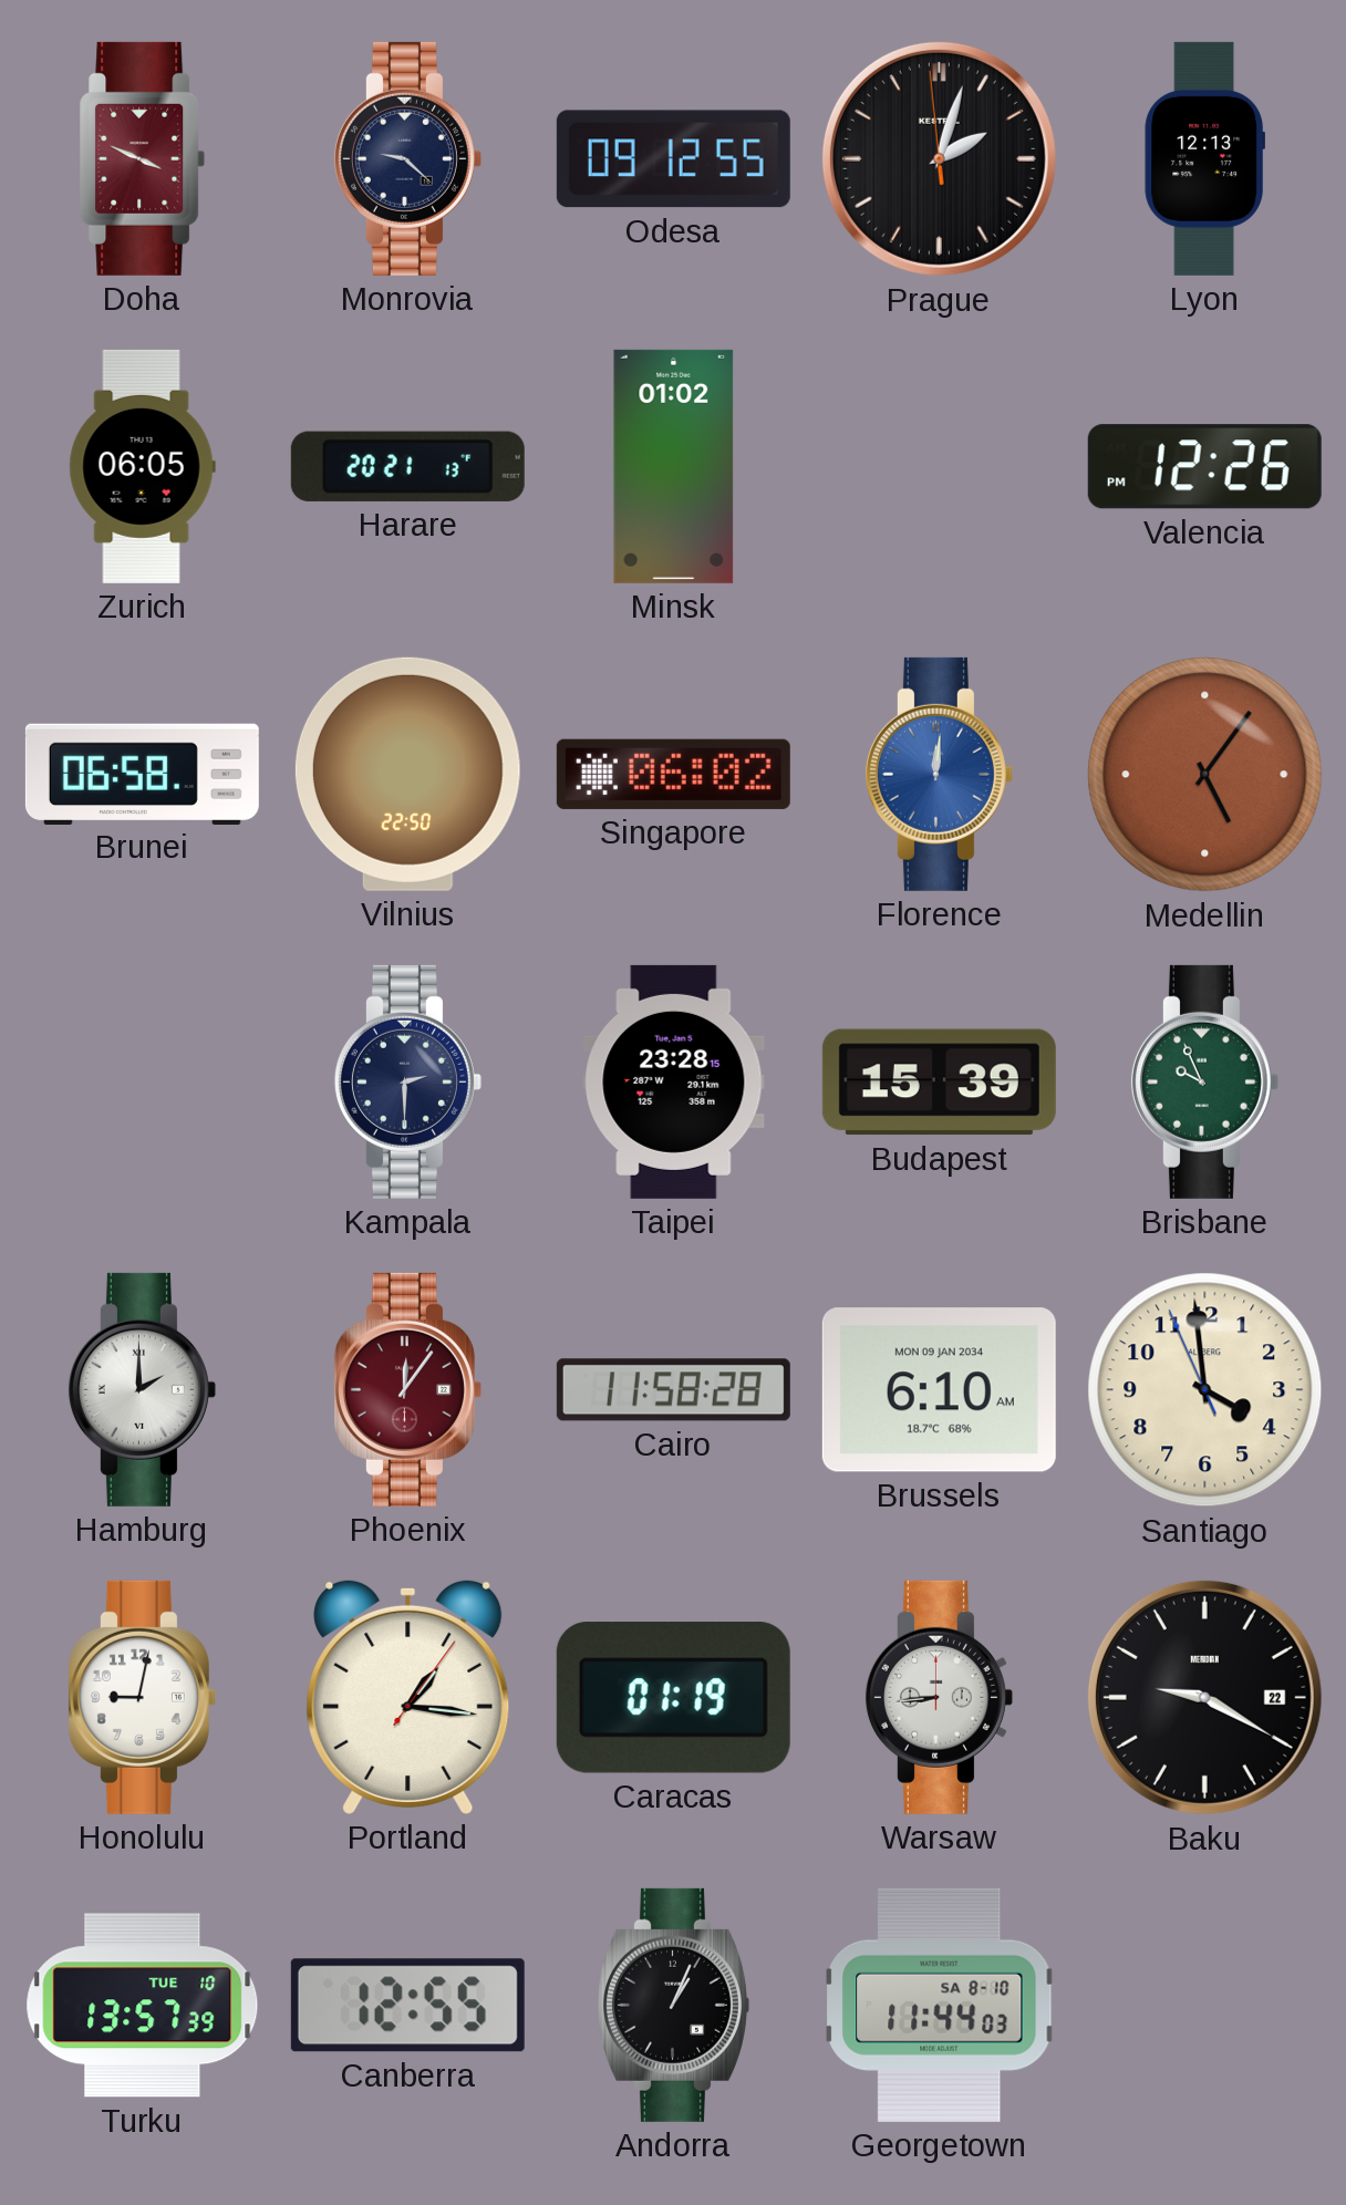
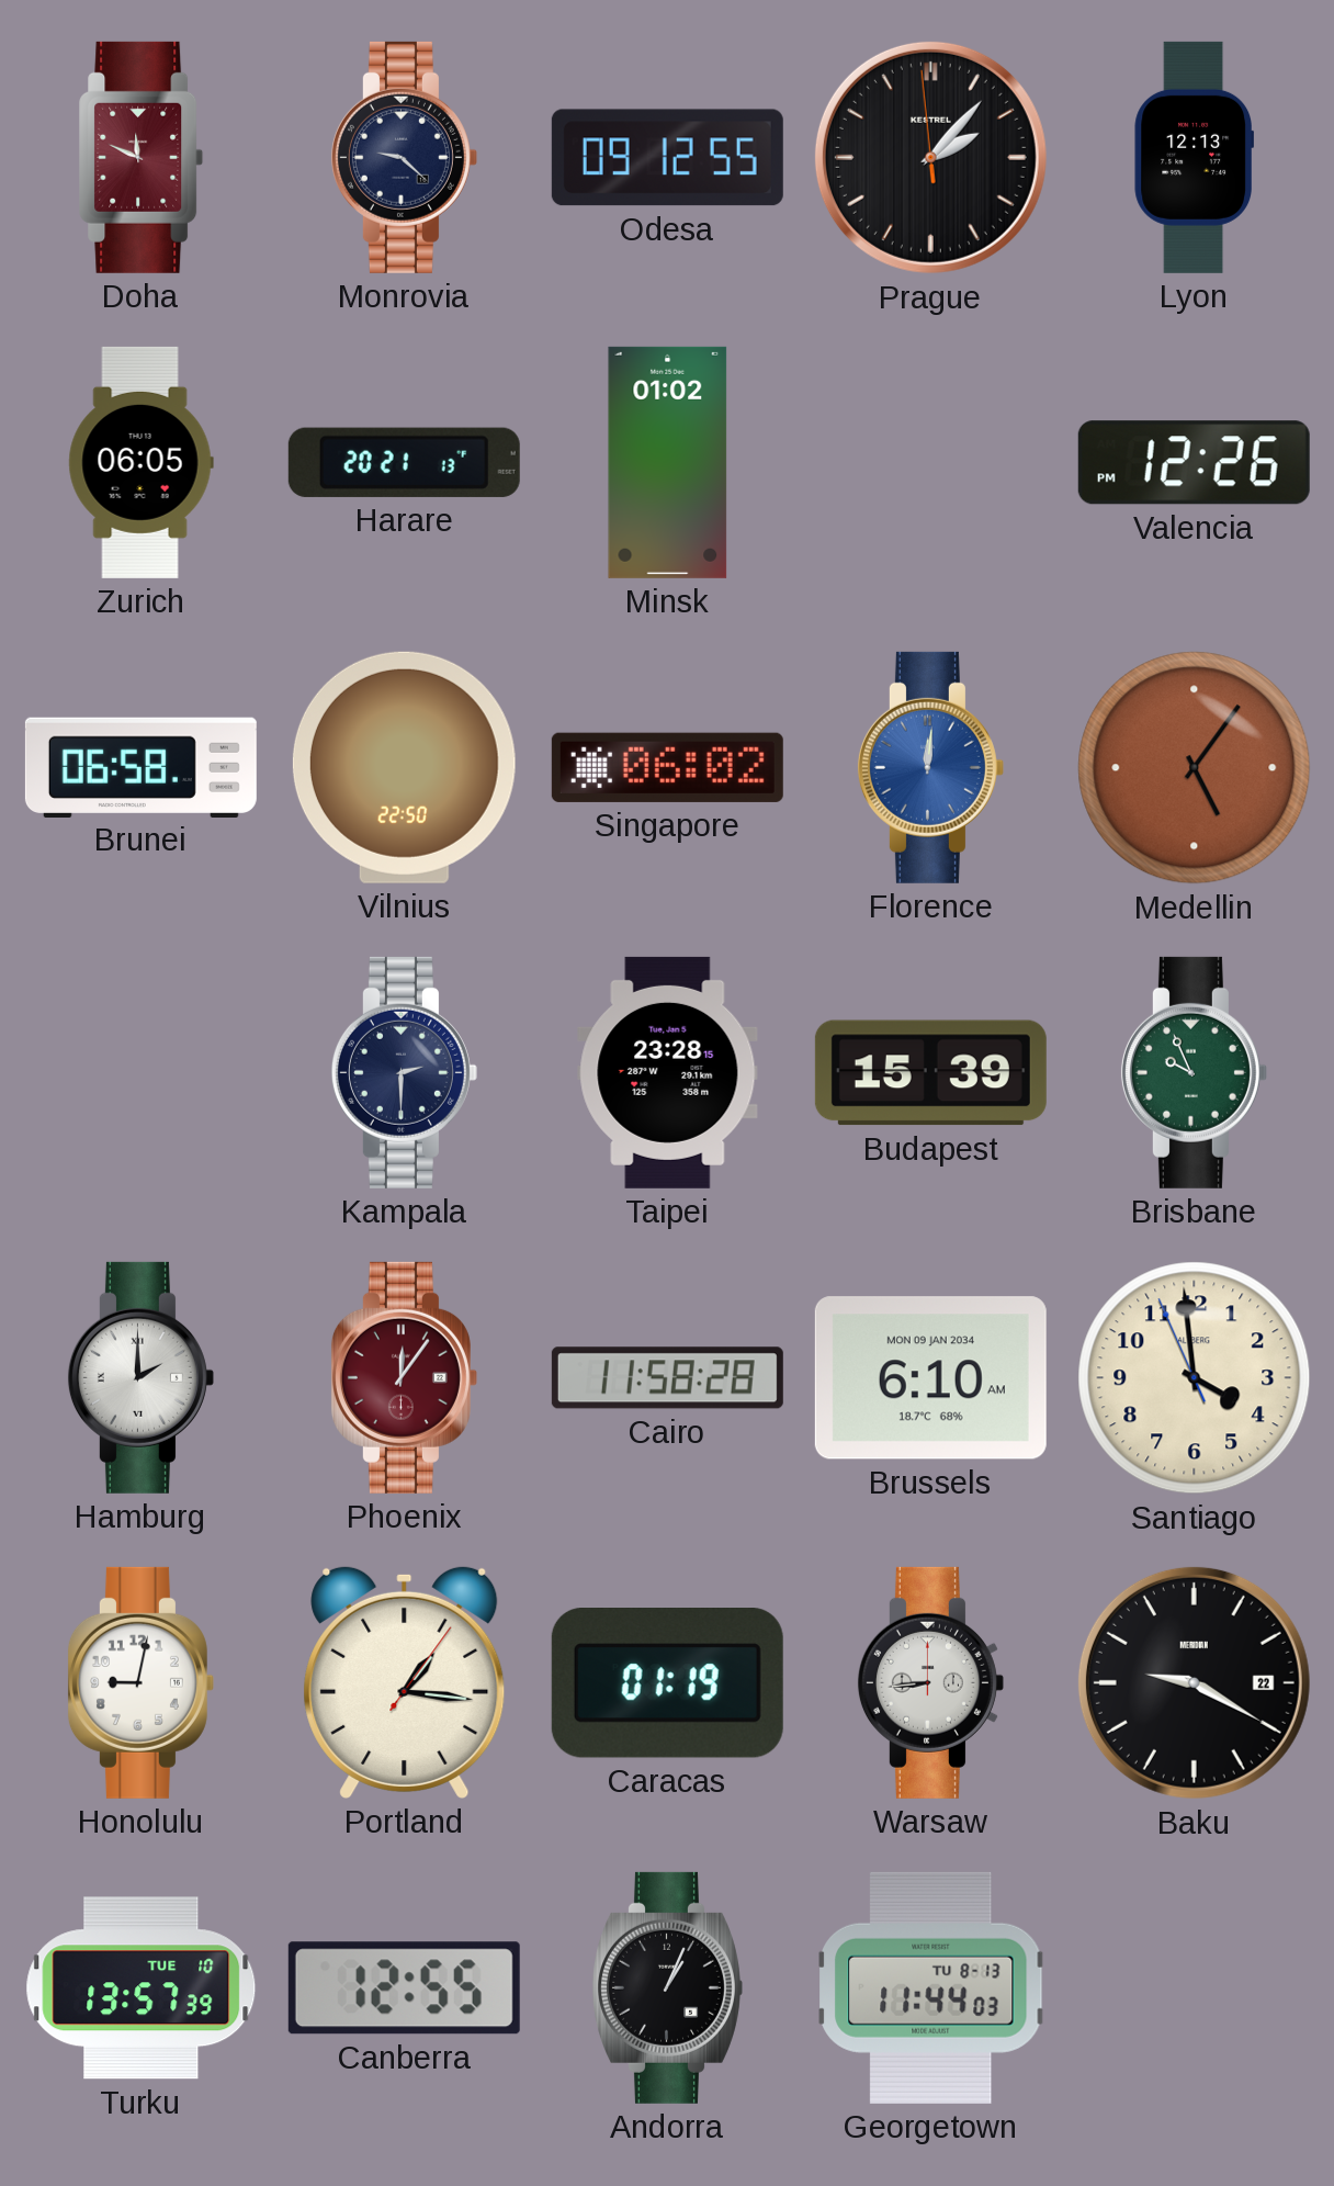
Doha: 3:49 -> 11:49 (142, 157)
Prague: 2:02 -> 2:06 (930, 157)
Georgetown date: SA 8-10 -> TU 8-13 (931, 1987)
